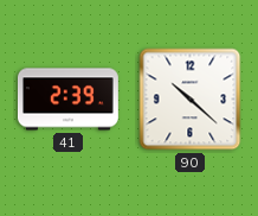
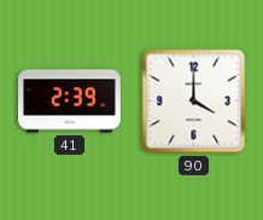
90: 10:22 -> 4:00 (194, 102)
